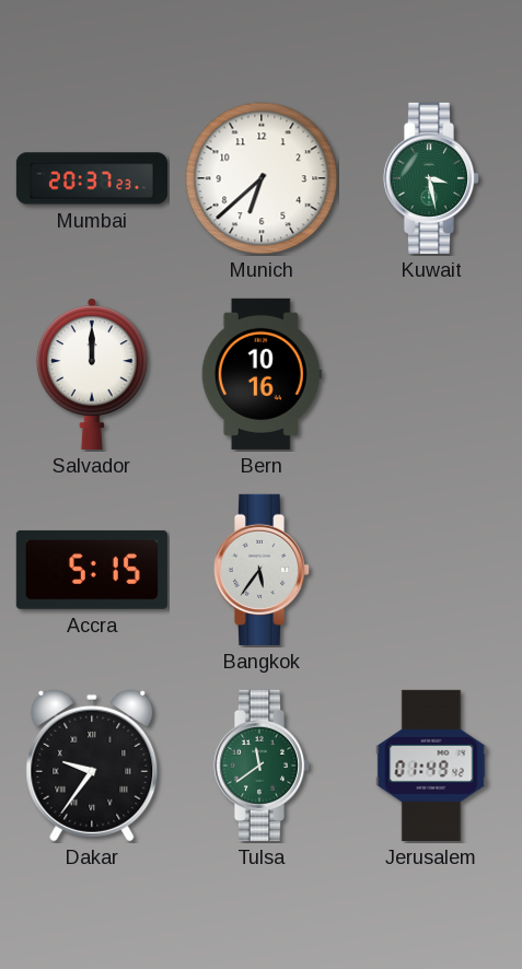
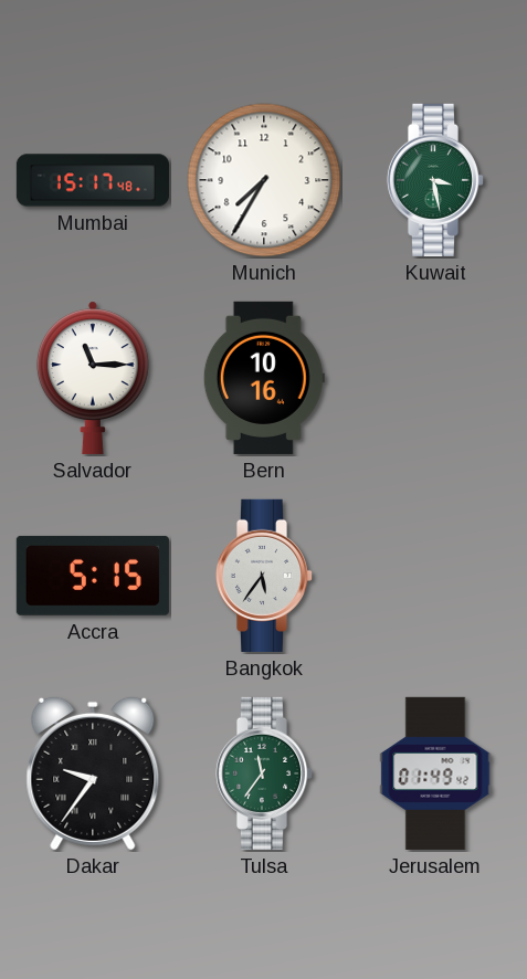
Mumbai: 20:37 -> 15:17 (93, 180)
Munich: 6:38 -> 7:35 (264, 180)
Salvador: 12:00 -> 11:15 (93, 378)
Tulsa: 11:39 -> 11:36 (264, 773)
